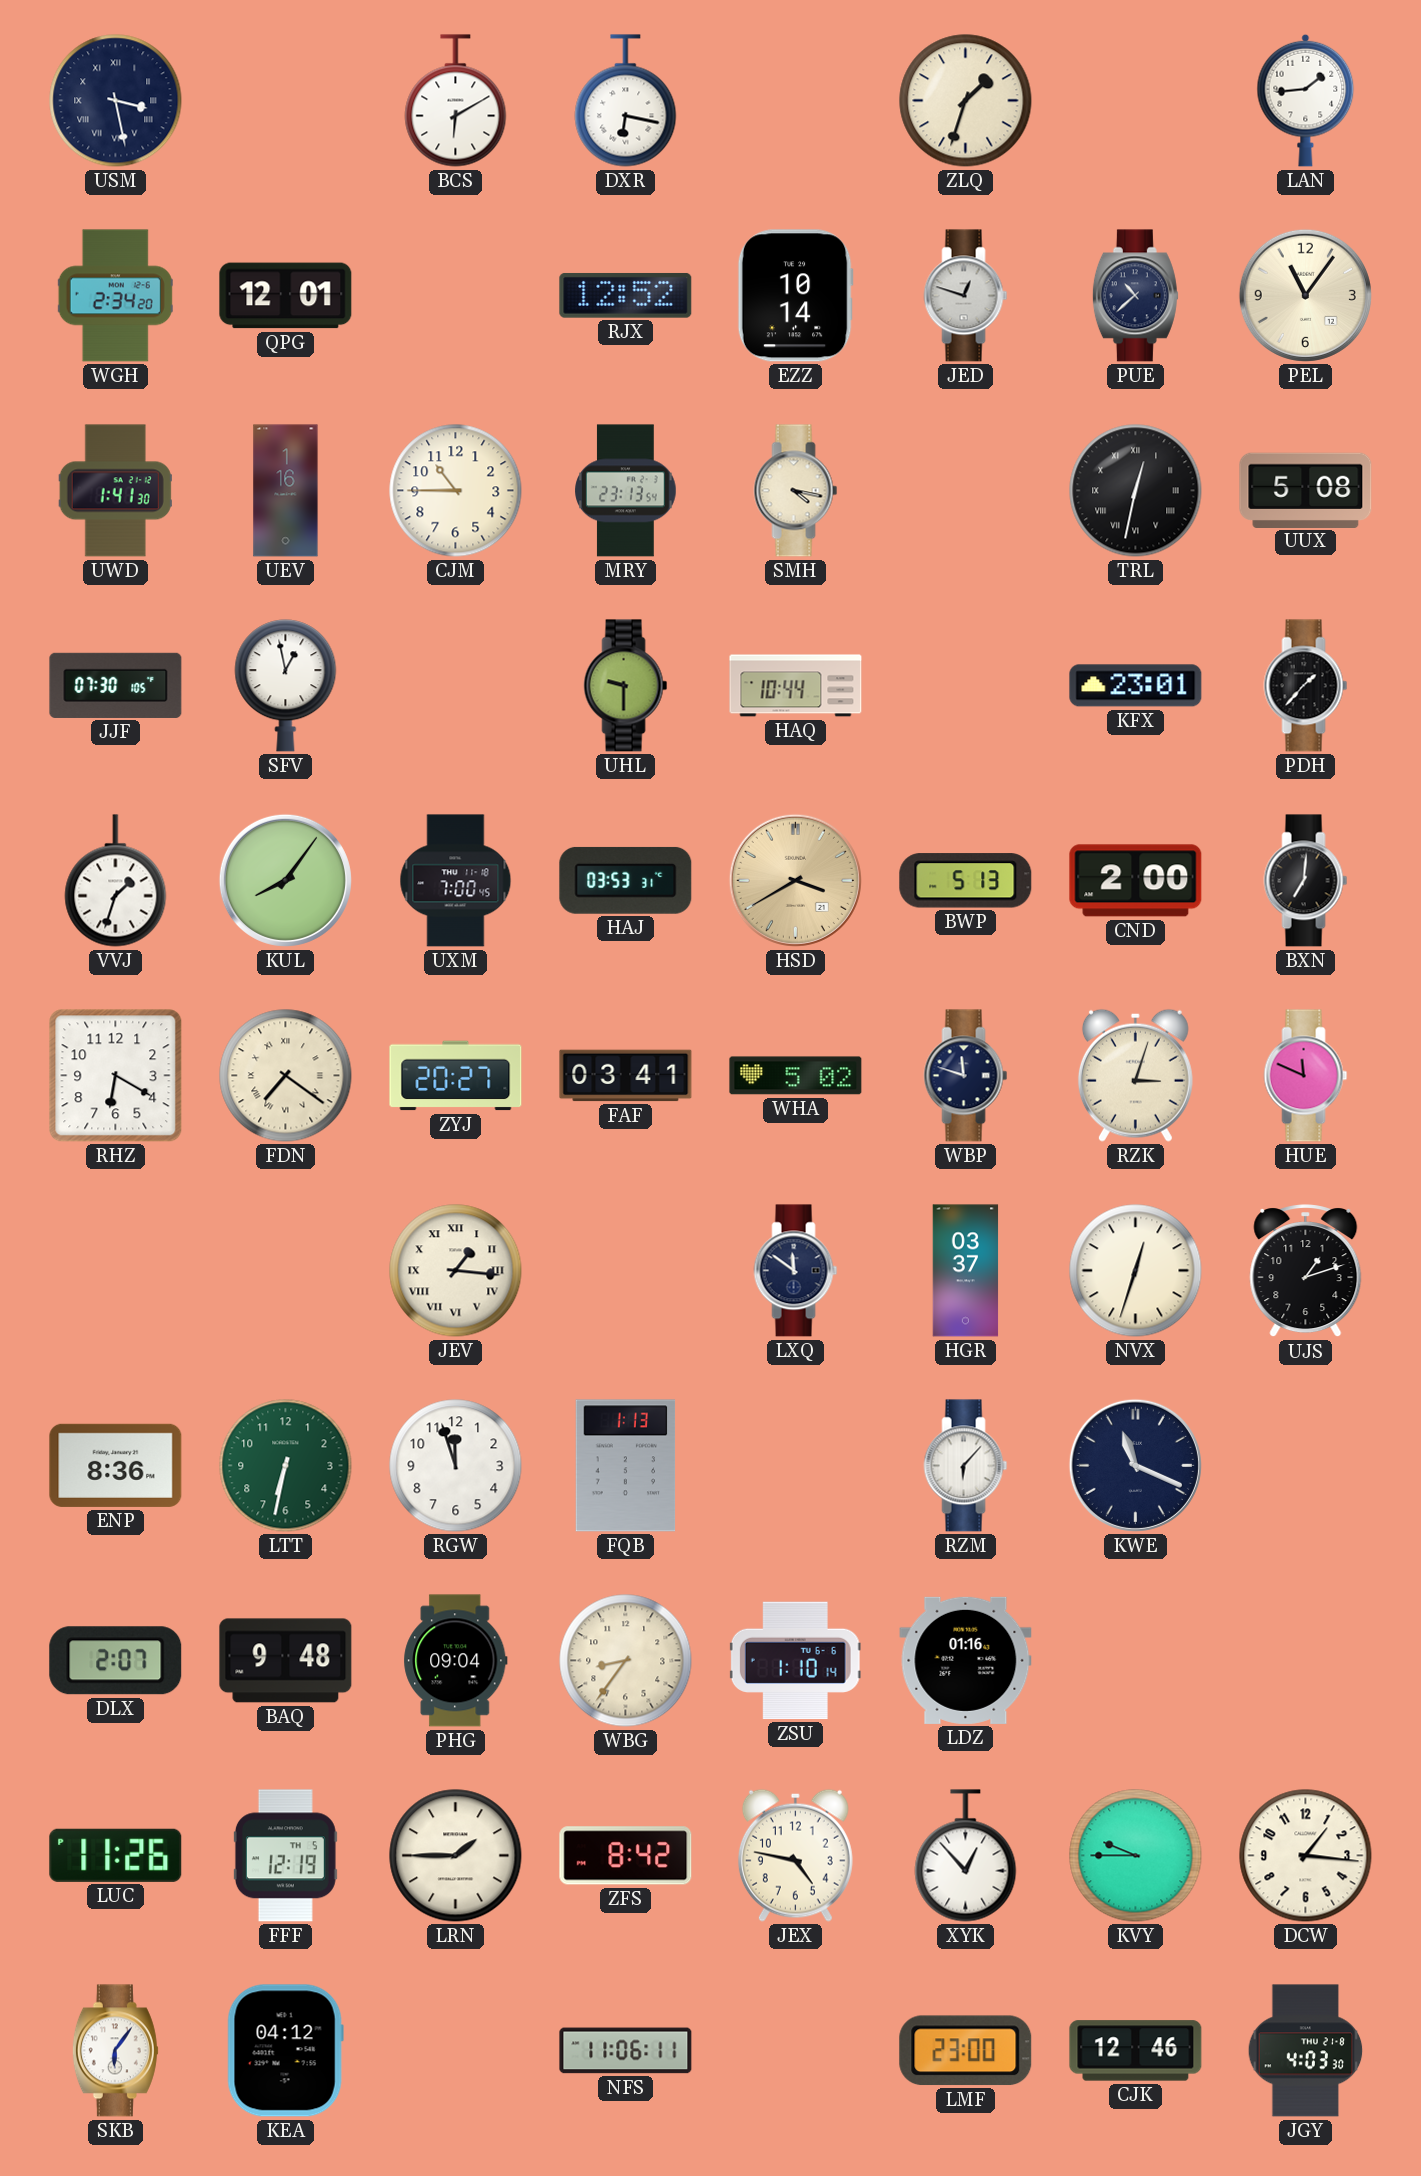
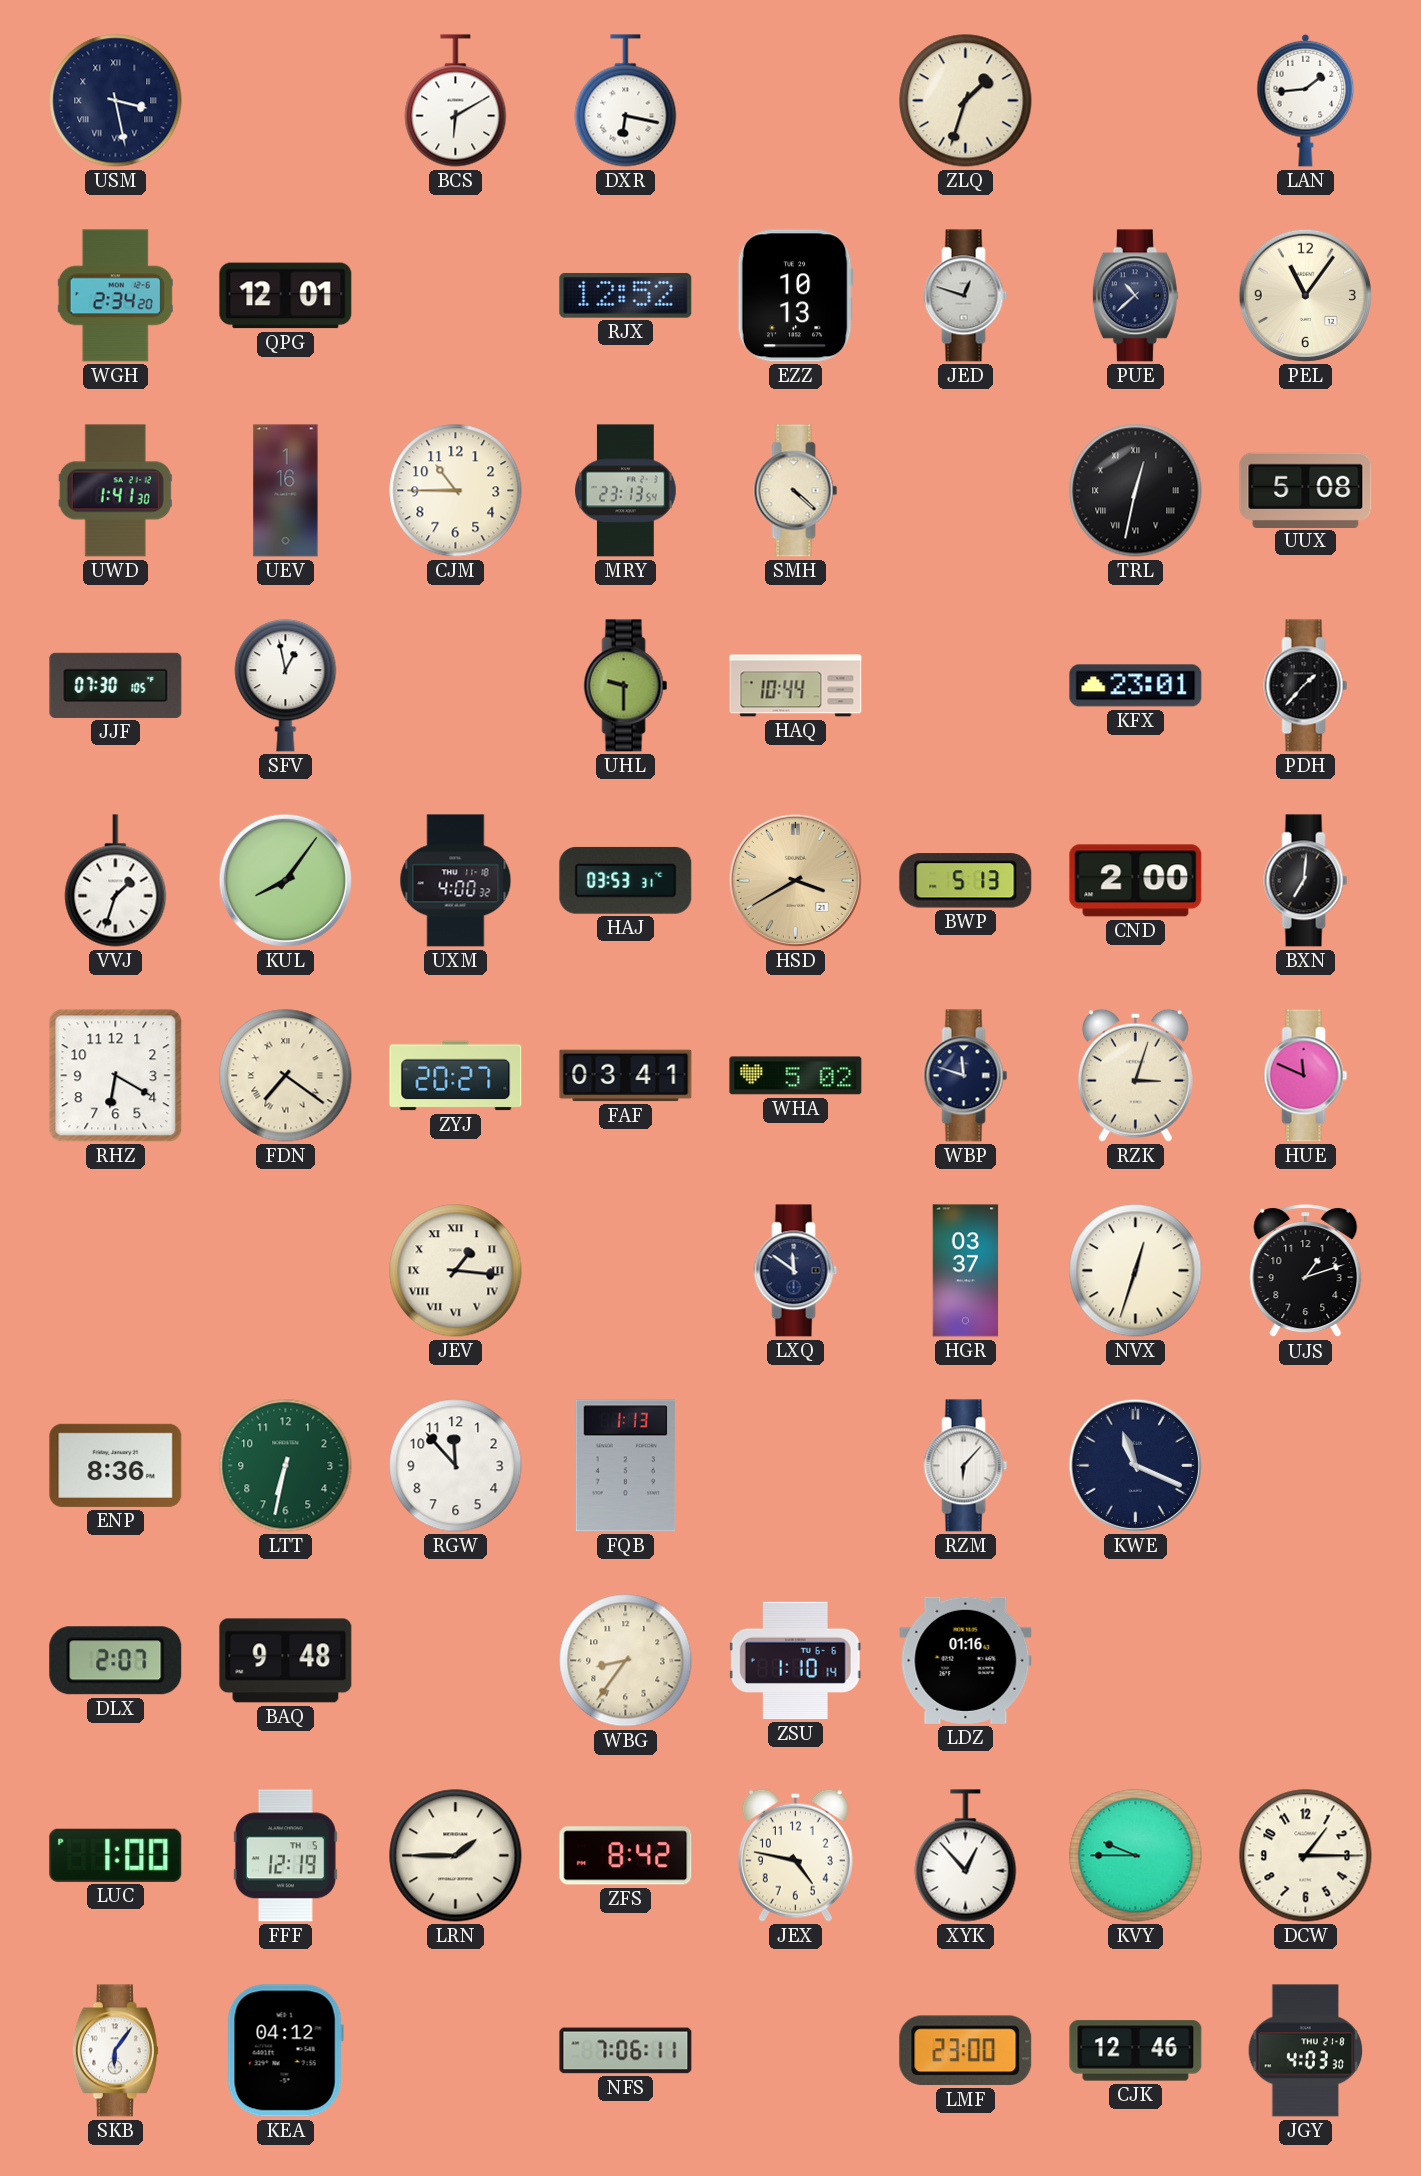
EZZ: 10:14 -> 10:13 (795, 296)
SMH: 4:17 -> 4:22 (796, 491)
UXM: 7:00 -> 4:00 (456, 881)
RGW: 11:57 -> 11:53 (456, 1466)
PHG: 09:04 -> none (456, 1661)
LUC: 11:26 -> 1:00 (116, 1855)
DCW: 1:16 -> 1:15 (1306, 1856)
NFS: 11:06 -> 7:06 (626, 2051)
